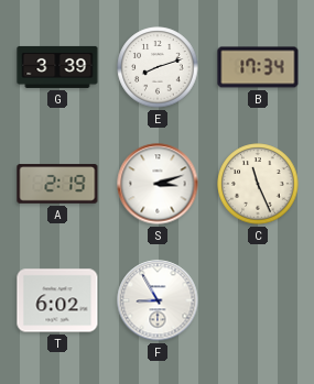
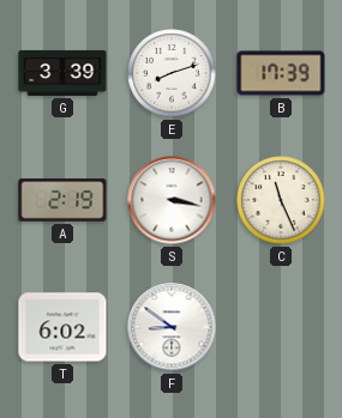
B: 17:34 -> 17:39 (281, 73)
S: 3:12 -> 3:17 (172, 200)
F: 8:55 -> 8:51 (172, 327)
